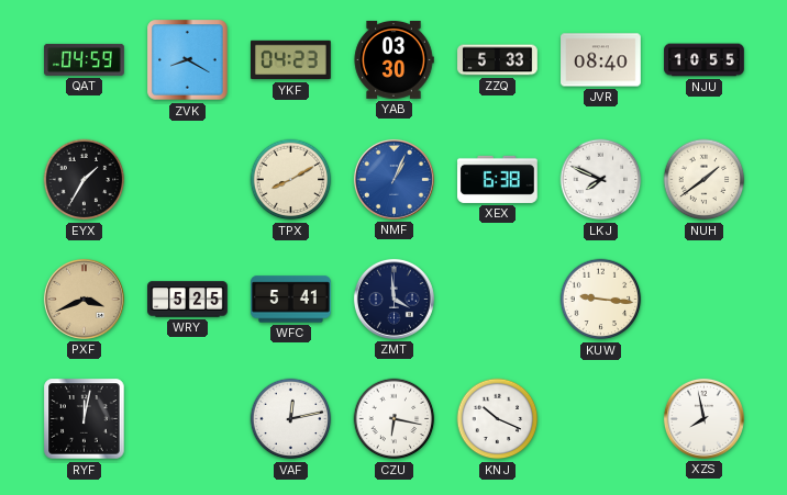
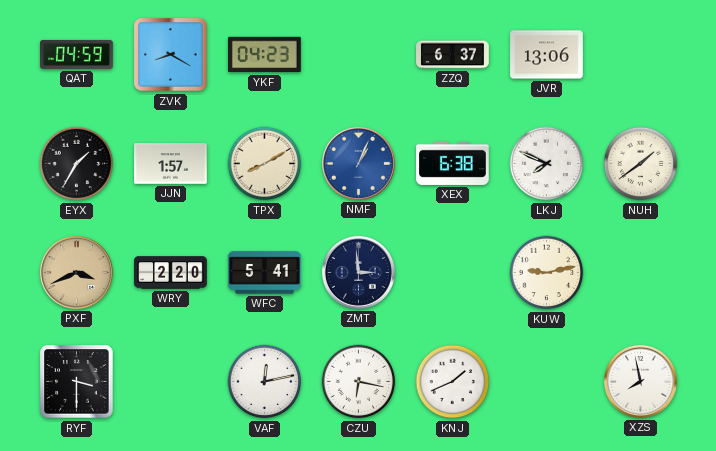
YAB: 03:30 -> none (393, 60)
ZZQ: 5:33 -> 6:37 (453, 55)
JVR: 08:40 -> 13:06 (547, 55)
NJU: 10:55 -> none (705, 60)
JJN: none -> 1:57 (171, 164)
WRY: 5:25 -> 2:20 (171, 273)
ZMT: 3:59 -> 2:59 (358, 272)
KUW: 9:16 -> 9:13 (547, 273)
RYF: 12:02 -> 3:30 (77, 382)
KNJ: 10:19 -> 1:41 (453, 382)
